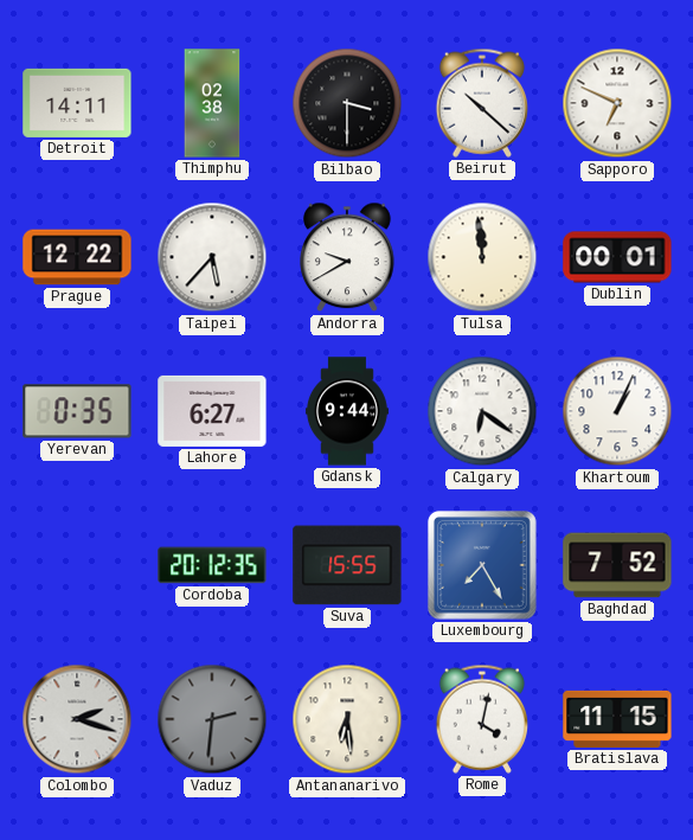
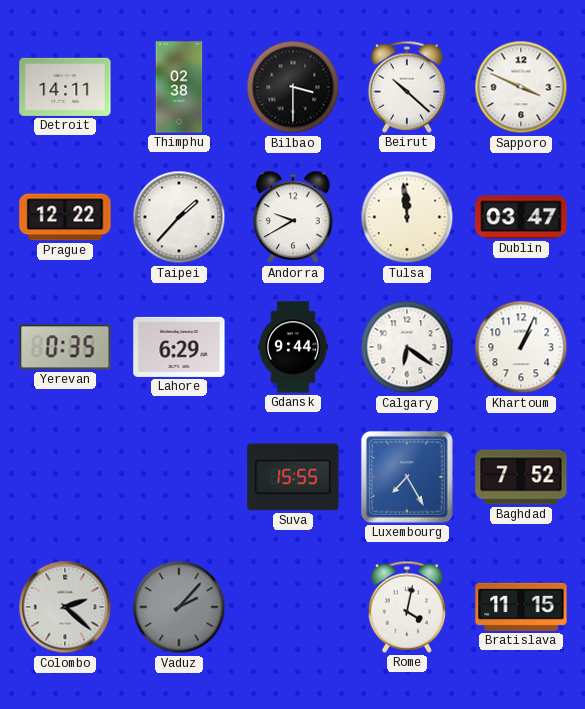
Sapporo: 6:49 -> 3:49 (521, 87)
Taipei: 5:37 -> 1:37 (179, 217)
Dublin: 00:01 -> 03:47 (521, 217)
Lahore: 6:27 -> 6:29 (179, 347)
Cordoba: 20:12 -> none (212, 565)
Colombo: 2:18 -> 2:22 (65, 607)
Vaduz: 2:31 -> 2:07 (179, 607)
Antananarivo: 6:29 -> none (347, 719)
